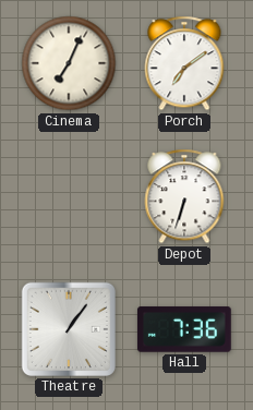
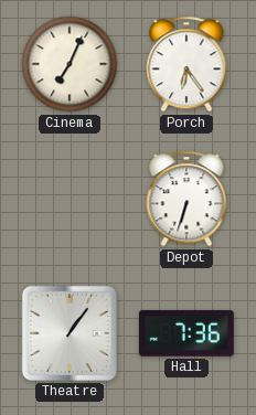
Porch: 7:09 -> 6:24 (186, 64)
